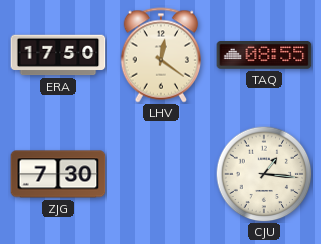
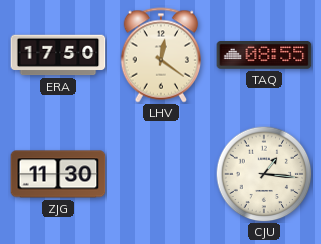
ZJG: 7:30 -> 11:30 (58, 174)
